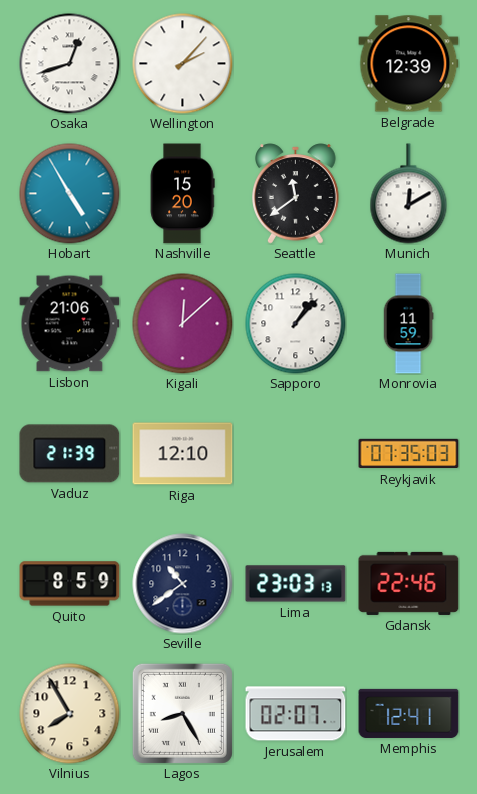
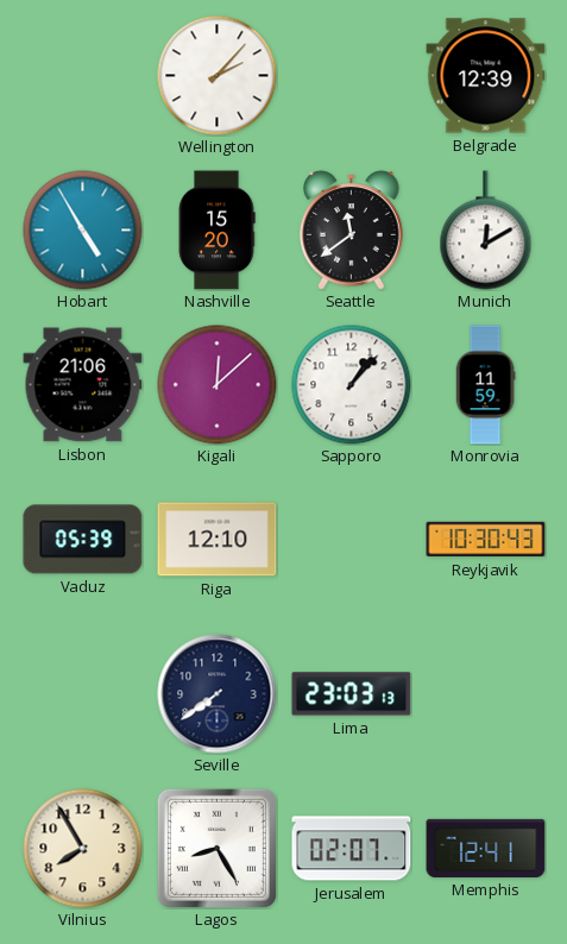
Osaka: 12:42 -> none (70, 64)
Vaduz: 21:39 -> 05:39 (83, 540)
Reykjavik: 07:35 -> 10:30 (486, 540)
Quito: 8:59 -> none (70, 584)
Seville: 10:39 -> 7:39 (218, 694)
Gdansk: 22:46 -> none (409, 583)
